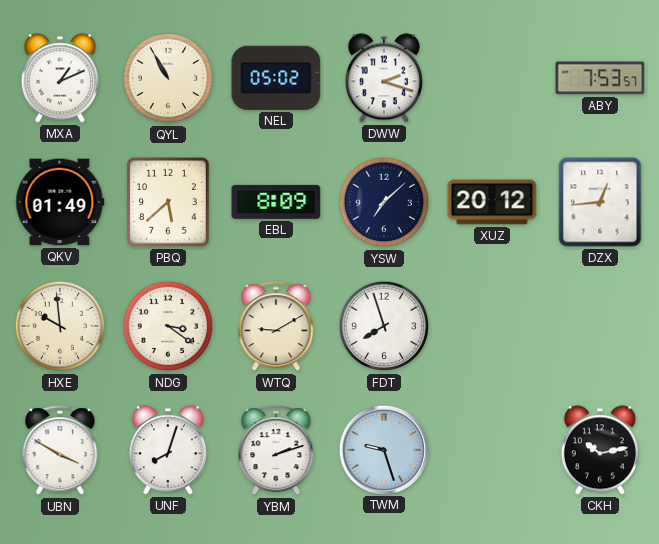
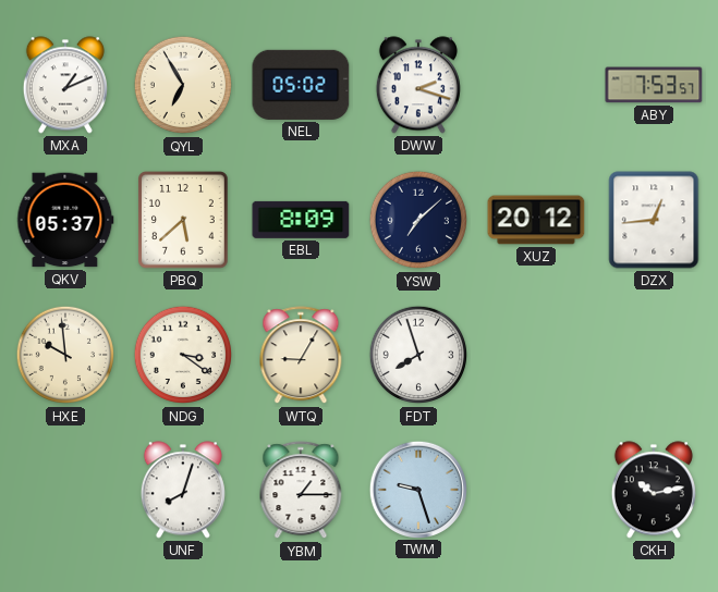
QYL: 10:55 -> 6:55 (183, 85)
QKV: 01:49 -> 05:37 (65, 220)
WTQ: 9:10 -> 9:05 (301, 356)
UBN: 3:50 -> none (60, 451)
YBM: 2:12 -> 1:15 (301, 491)
